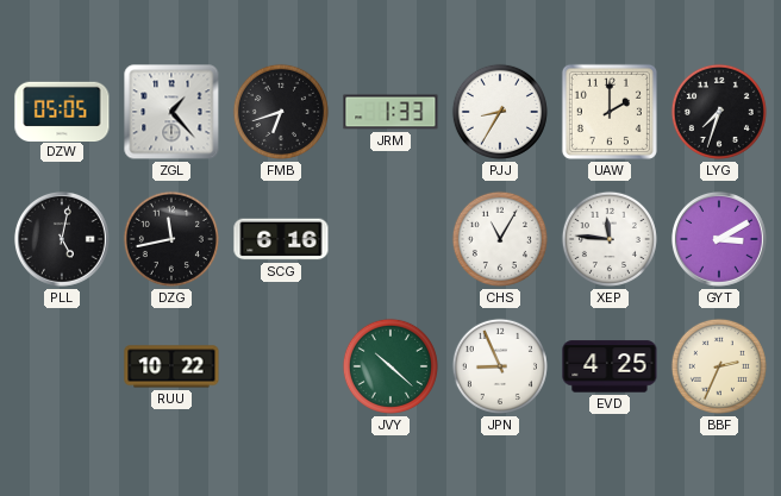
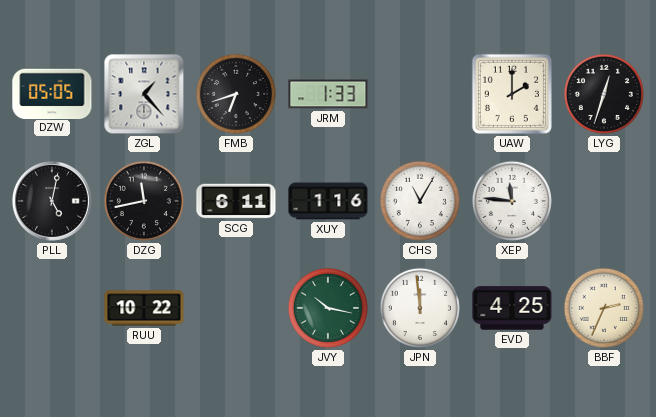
PJJ: 8:35 -> none (500, 112)
LYG: 7:33 -> 12:33 (604, 94)
SCG: 6:16 -> 6:11 (236, 201)
XUY: none -> 1:16 (328, 201)
GYT: 3:10 -> none (719, 239)
JVY: 10:22 -> 10:17 (328, 308)
JPN: 8:56 -> 11:59 (420, 308)
